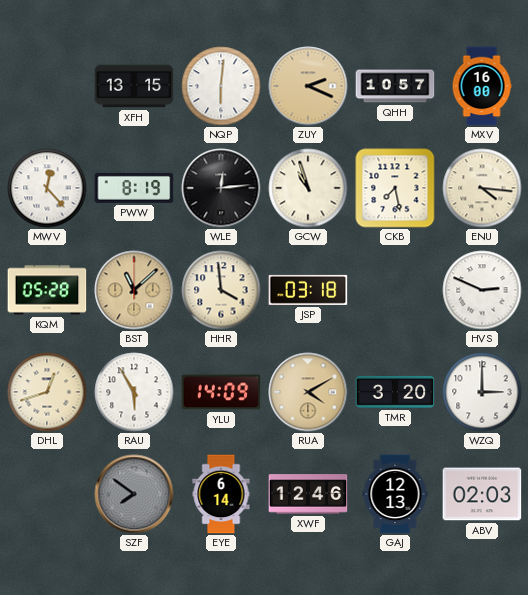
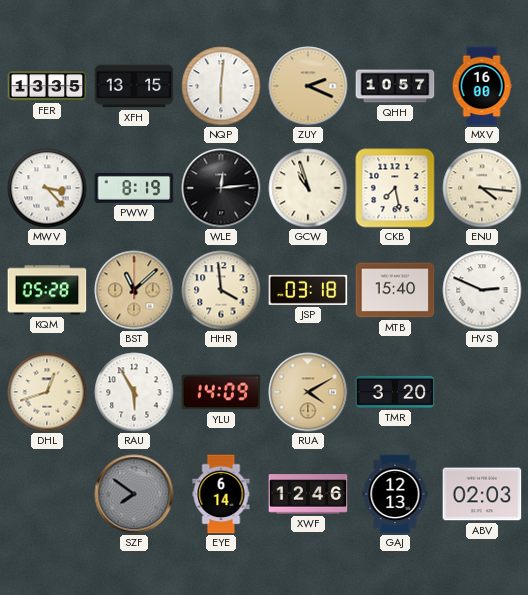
FER: none -> 13:35 (47, 86)
MWV: 12:23 -> 3:23 (47, 188)
MTB: none -> 15:40 (395, 290)
WZQ: 3:00 -> none (482, 392)
